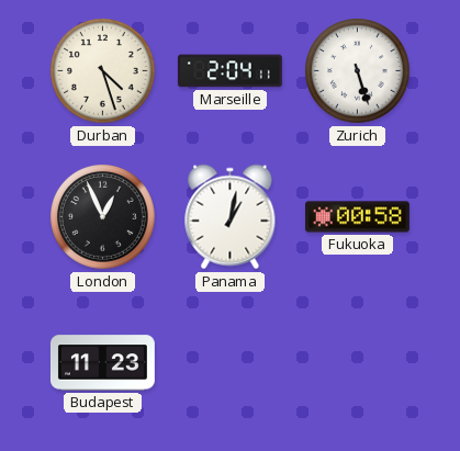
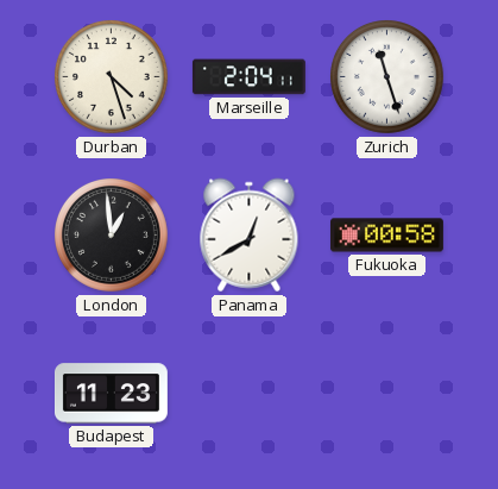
Zurich: 5:27 -> 11:27 (387, 77)
London: 12:56 -> 12:59 (112, 236)
Panama: 1:02 -> 12:40 (250, 236)
